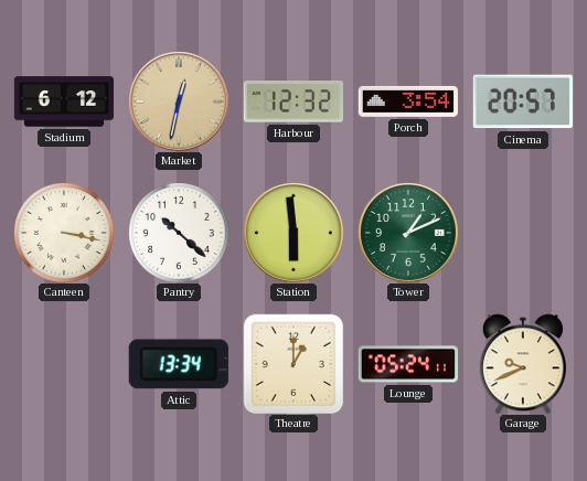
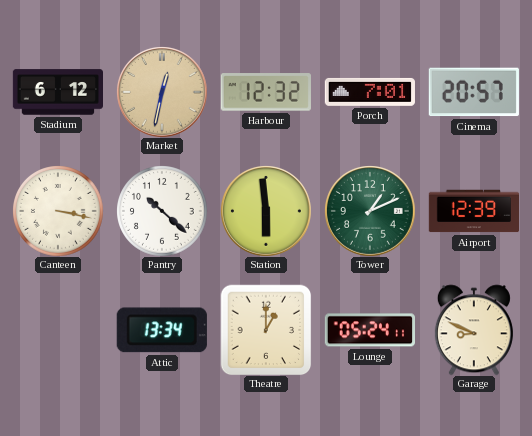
Porch: 3:54 -> 7:01 (370, 92)
Airport: none -> 12:39 (473, 211)
Garage: 9:41 -> 8:49 (474, 330)
